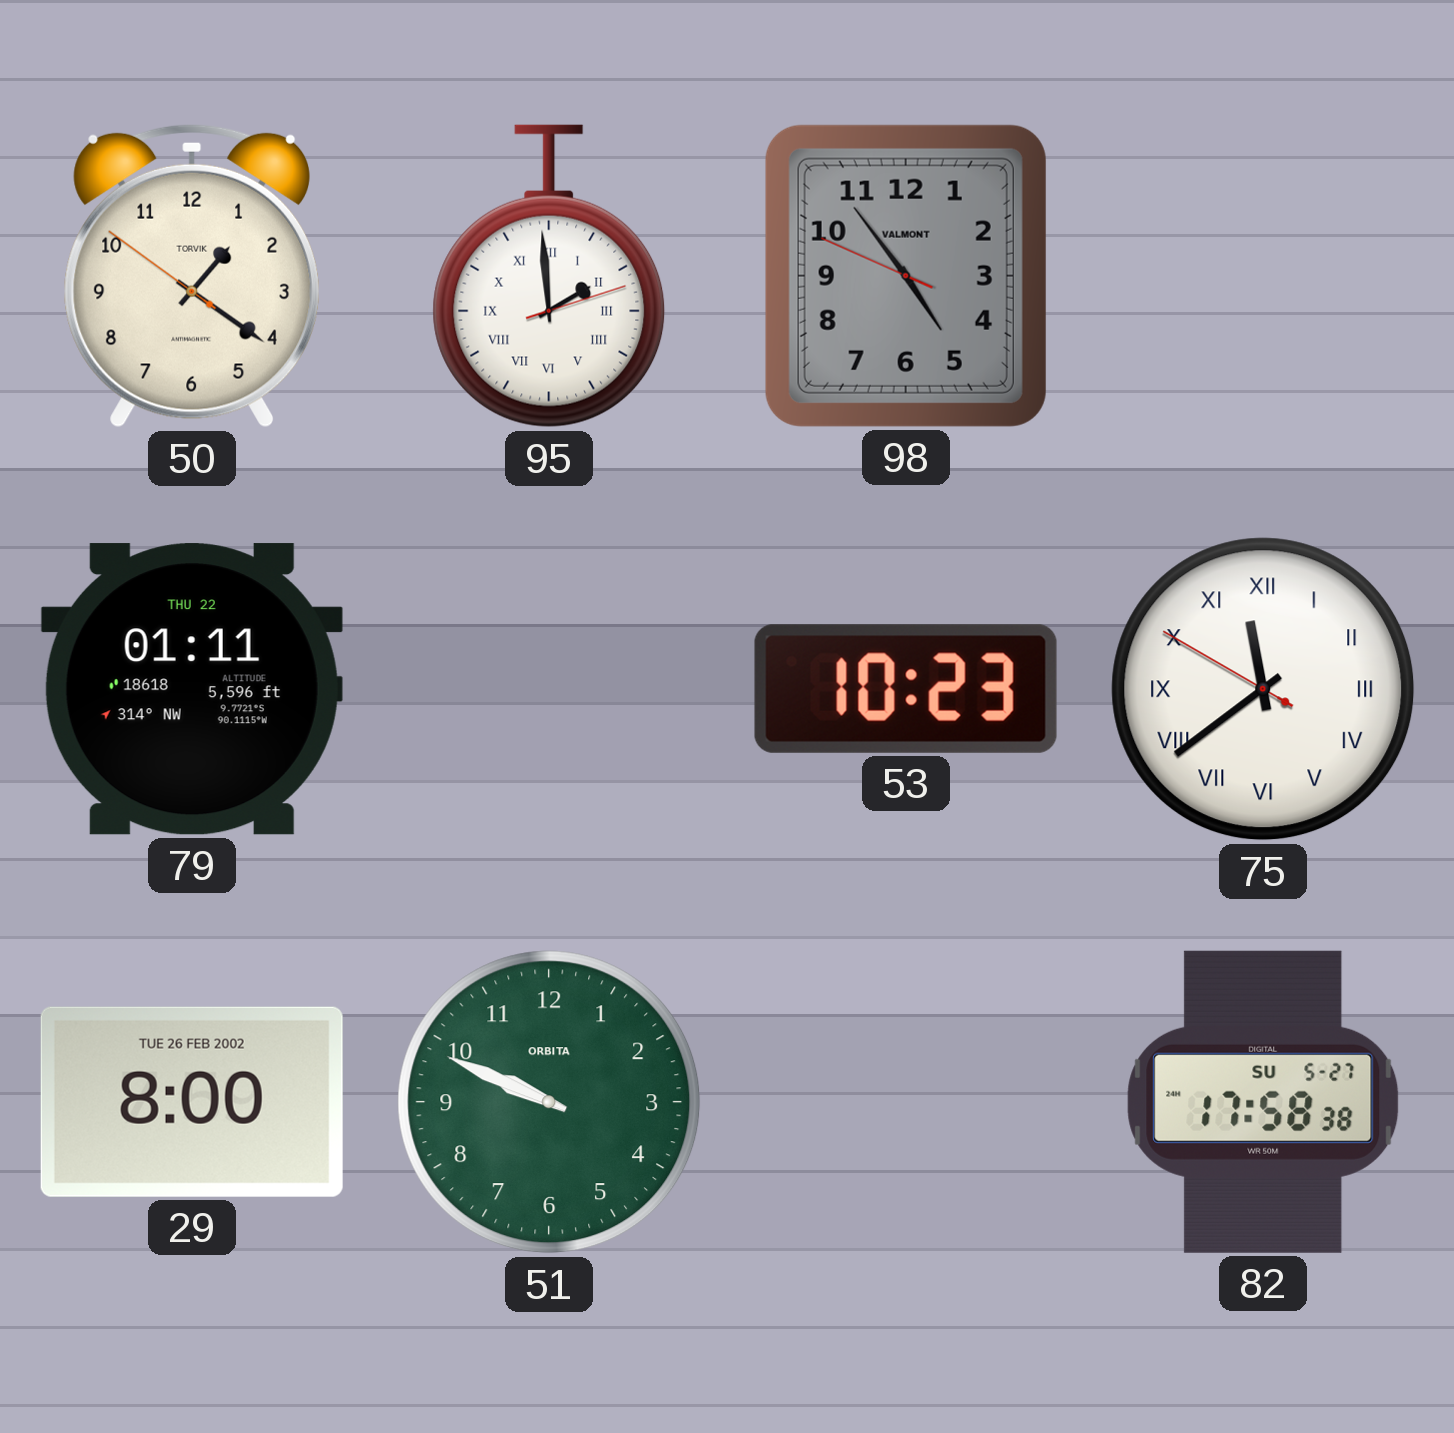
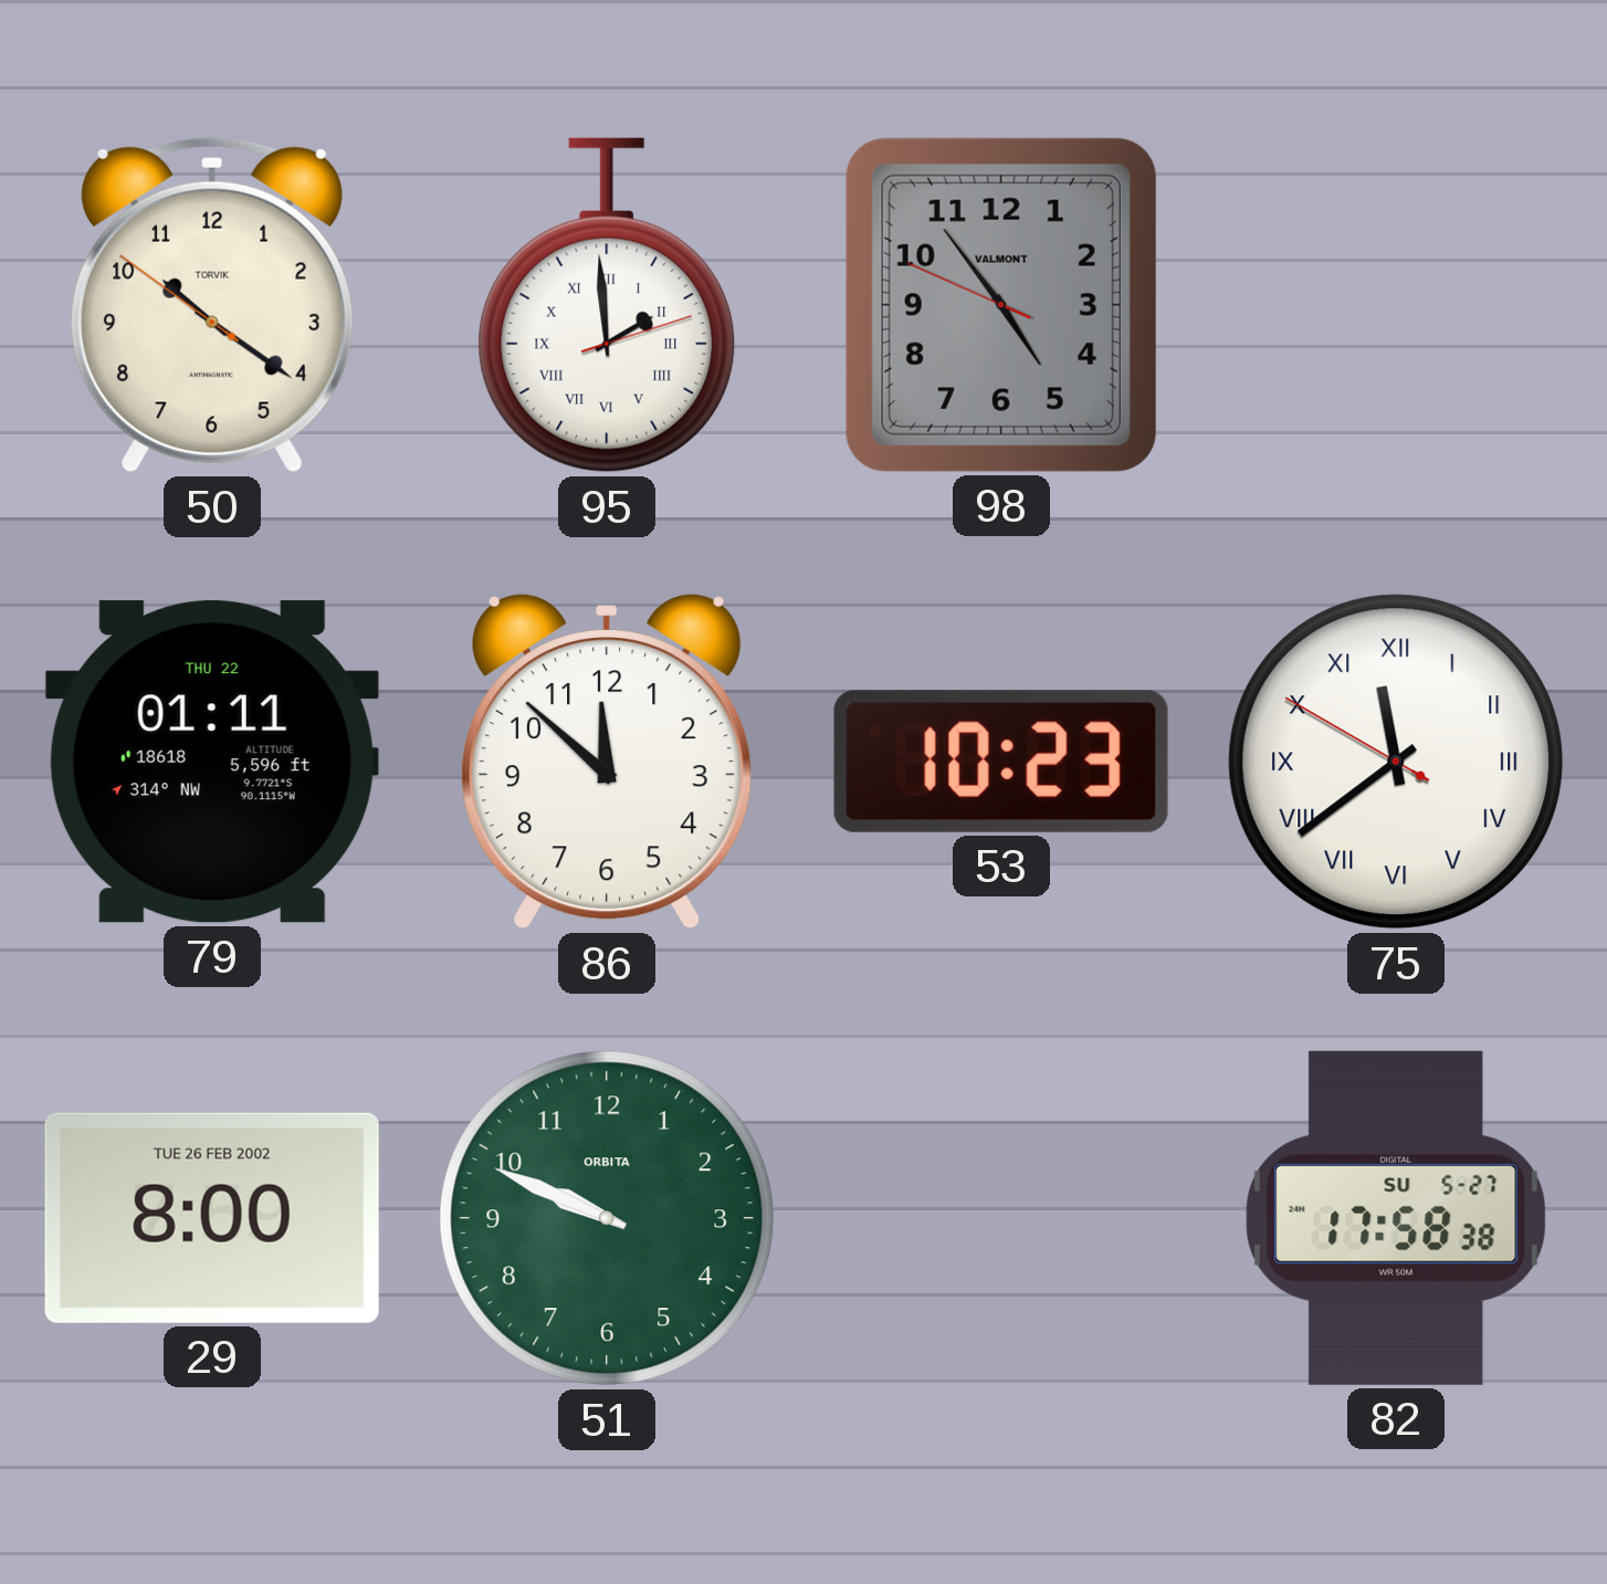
50: 1:20 -> 10:20 (211, 305)
86: none -> 11:52 (607, 762)
